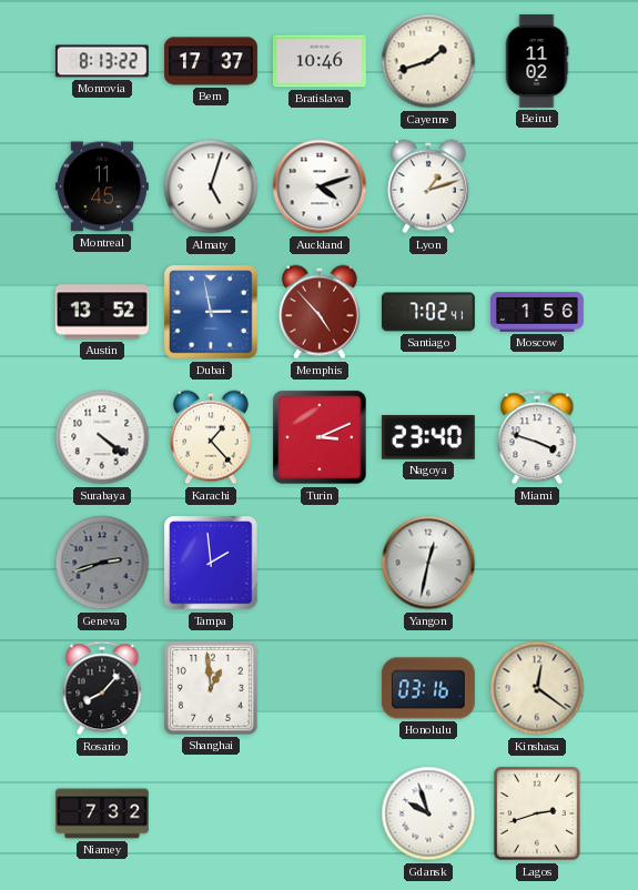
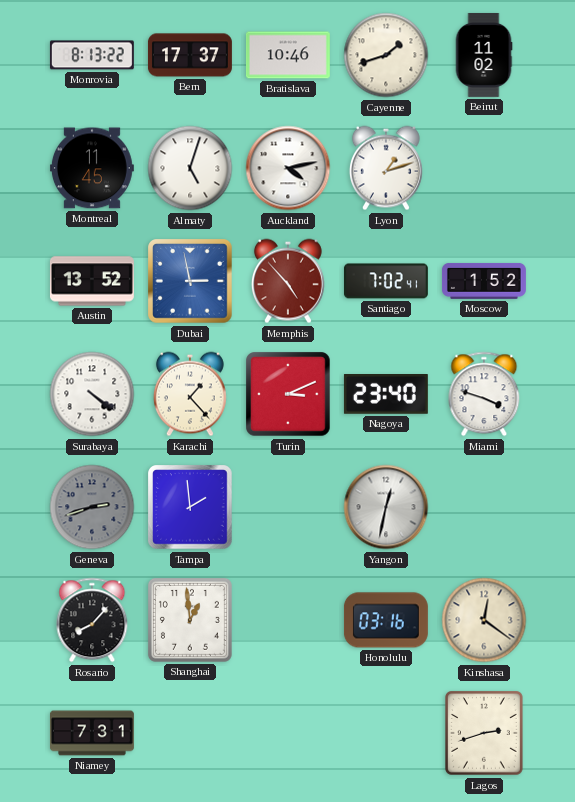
Auckland: 4:12 -> 4:13 (288, 168)
Moscow: 1:56 -> 1:52 (484, 281)
Niamey: 7:32 -> 7:31 (92, 733)
Gdansk: 9:57 -> none (428, 813)
